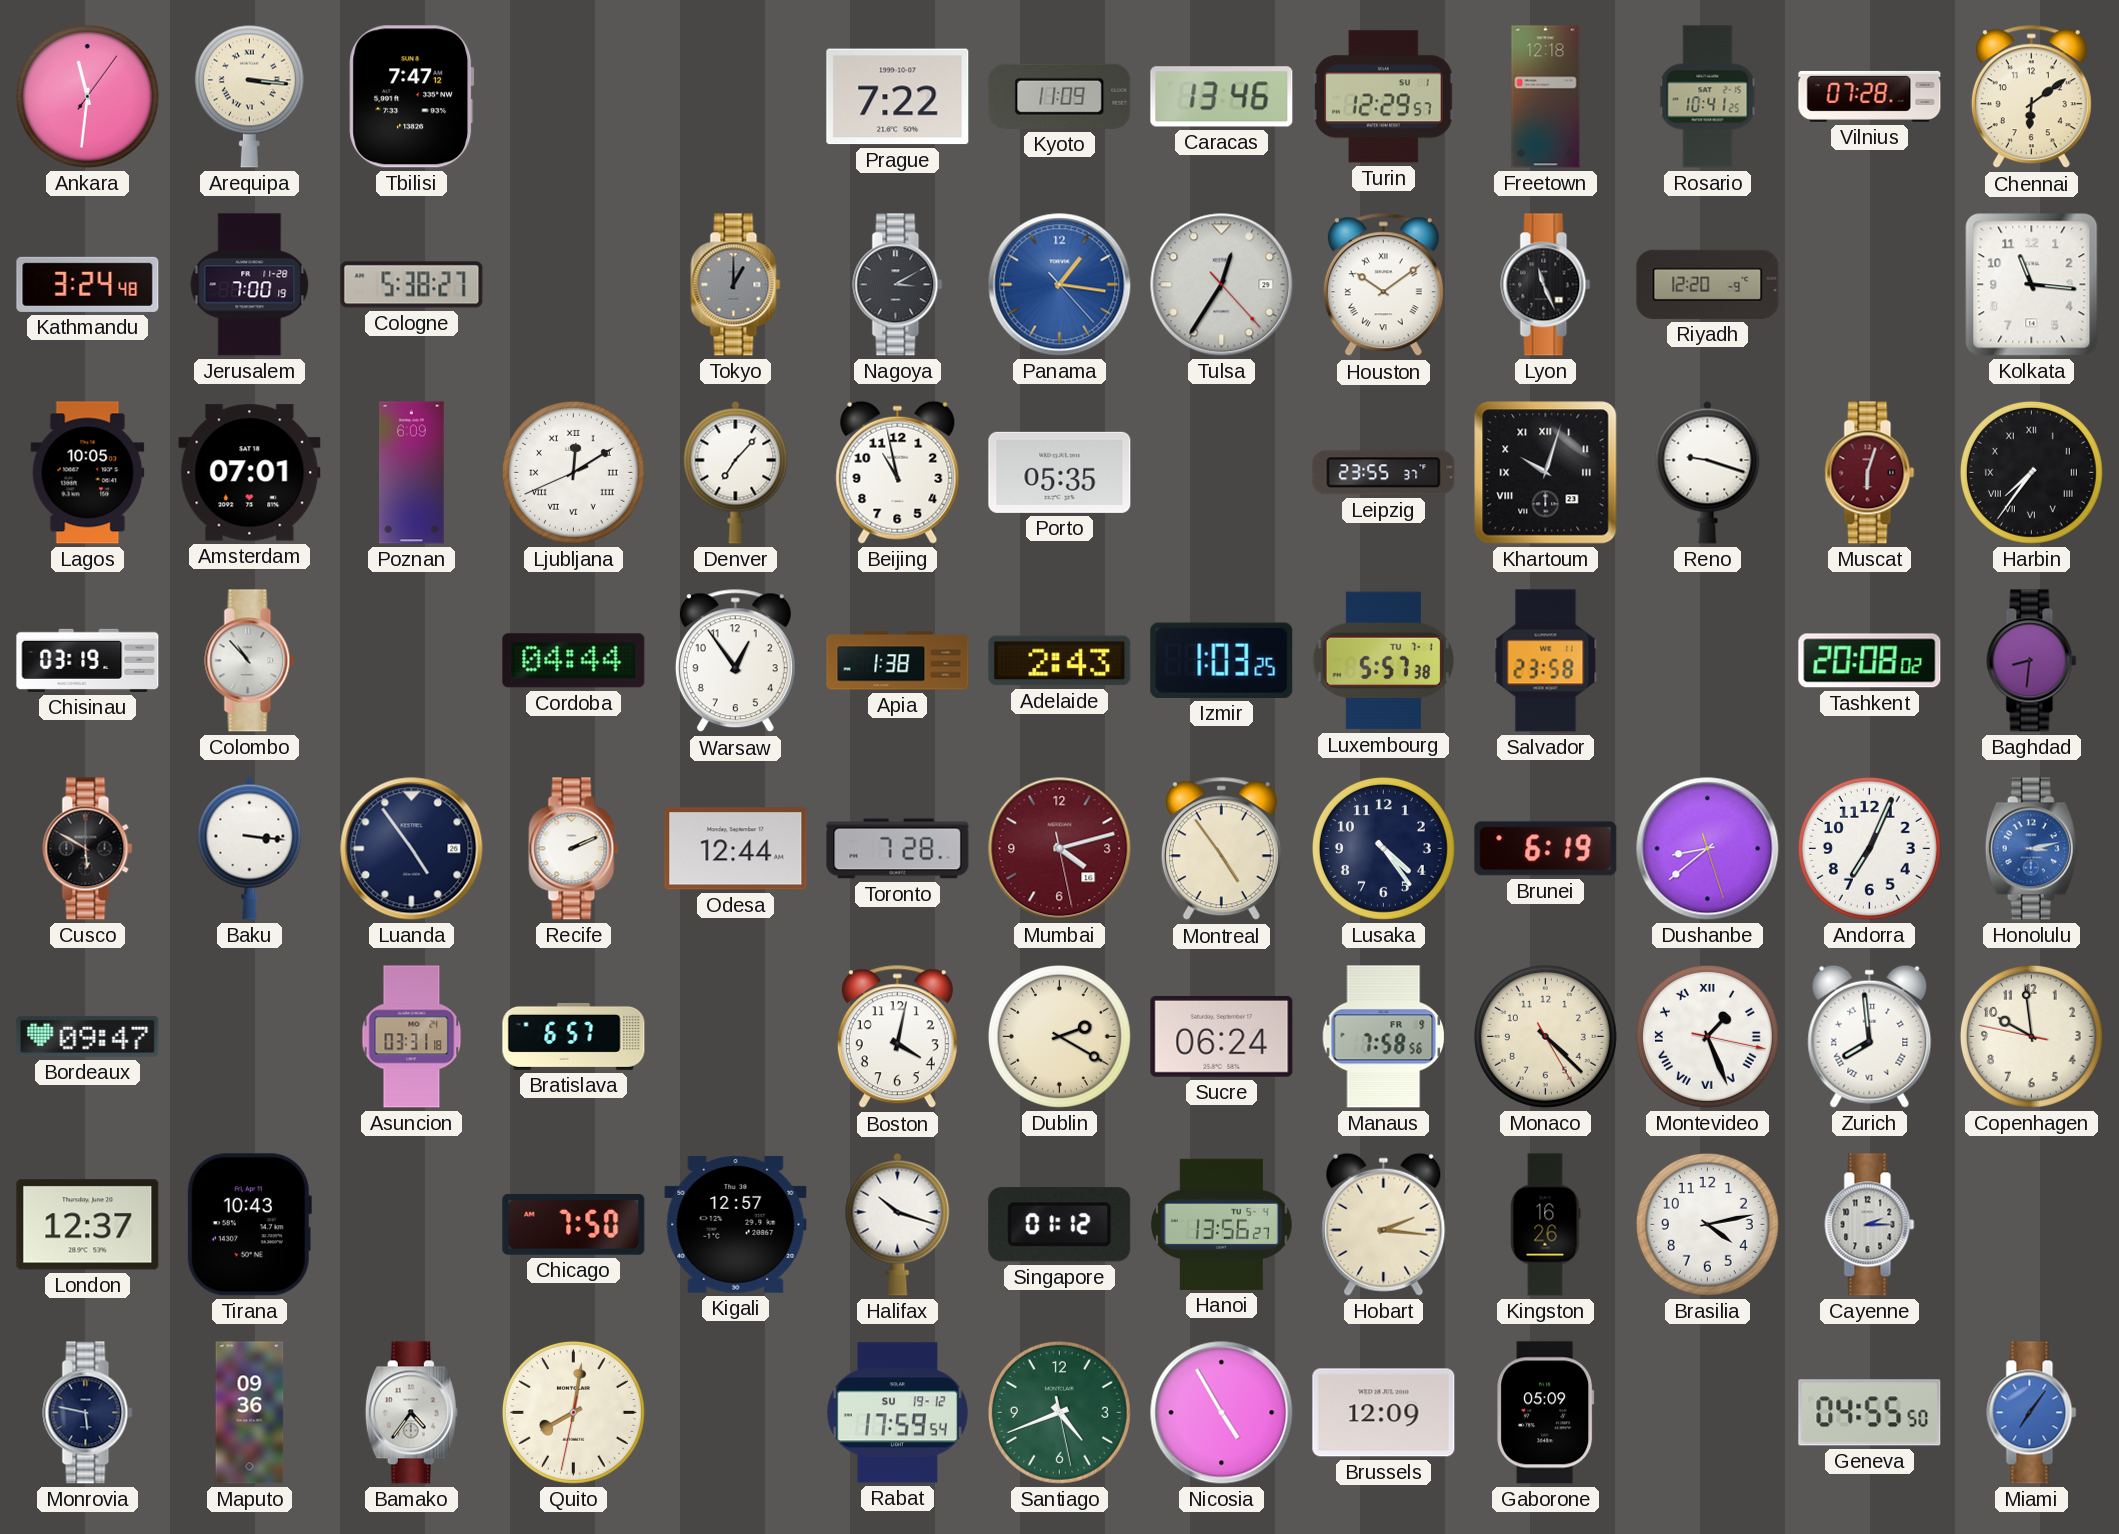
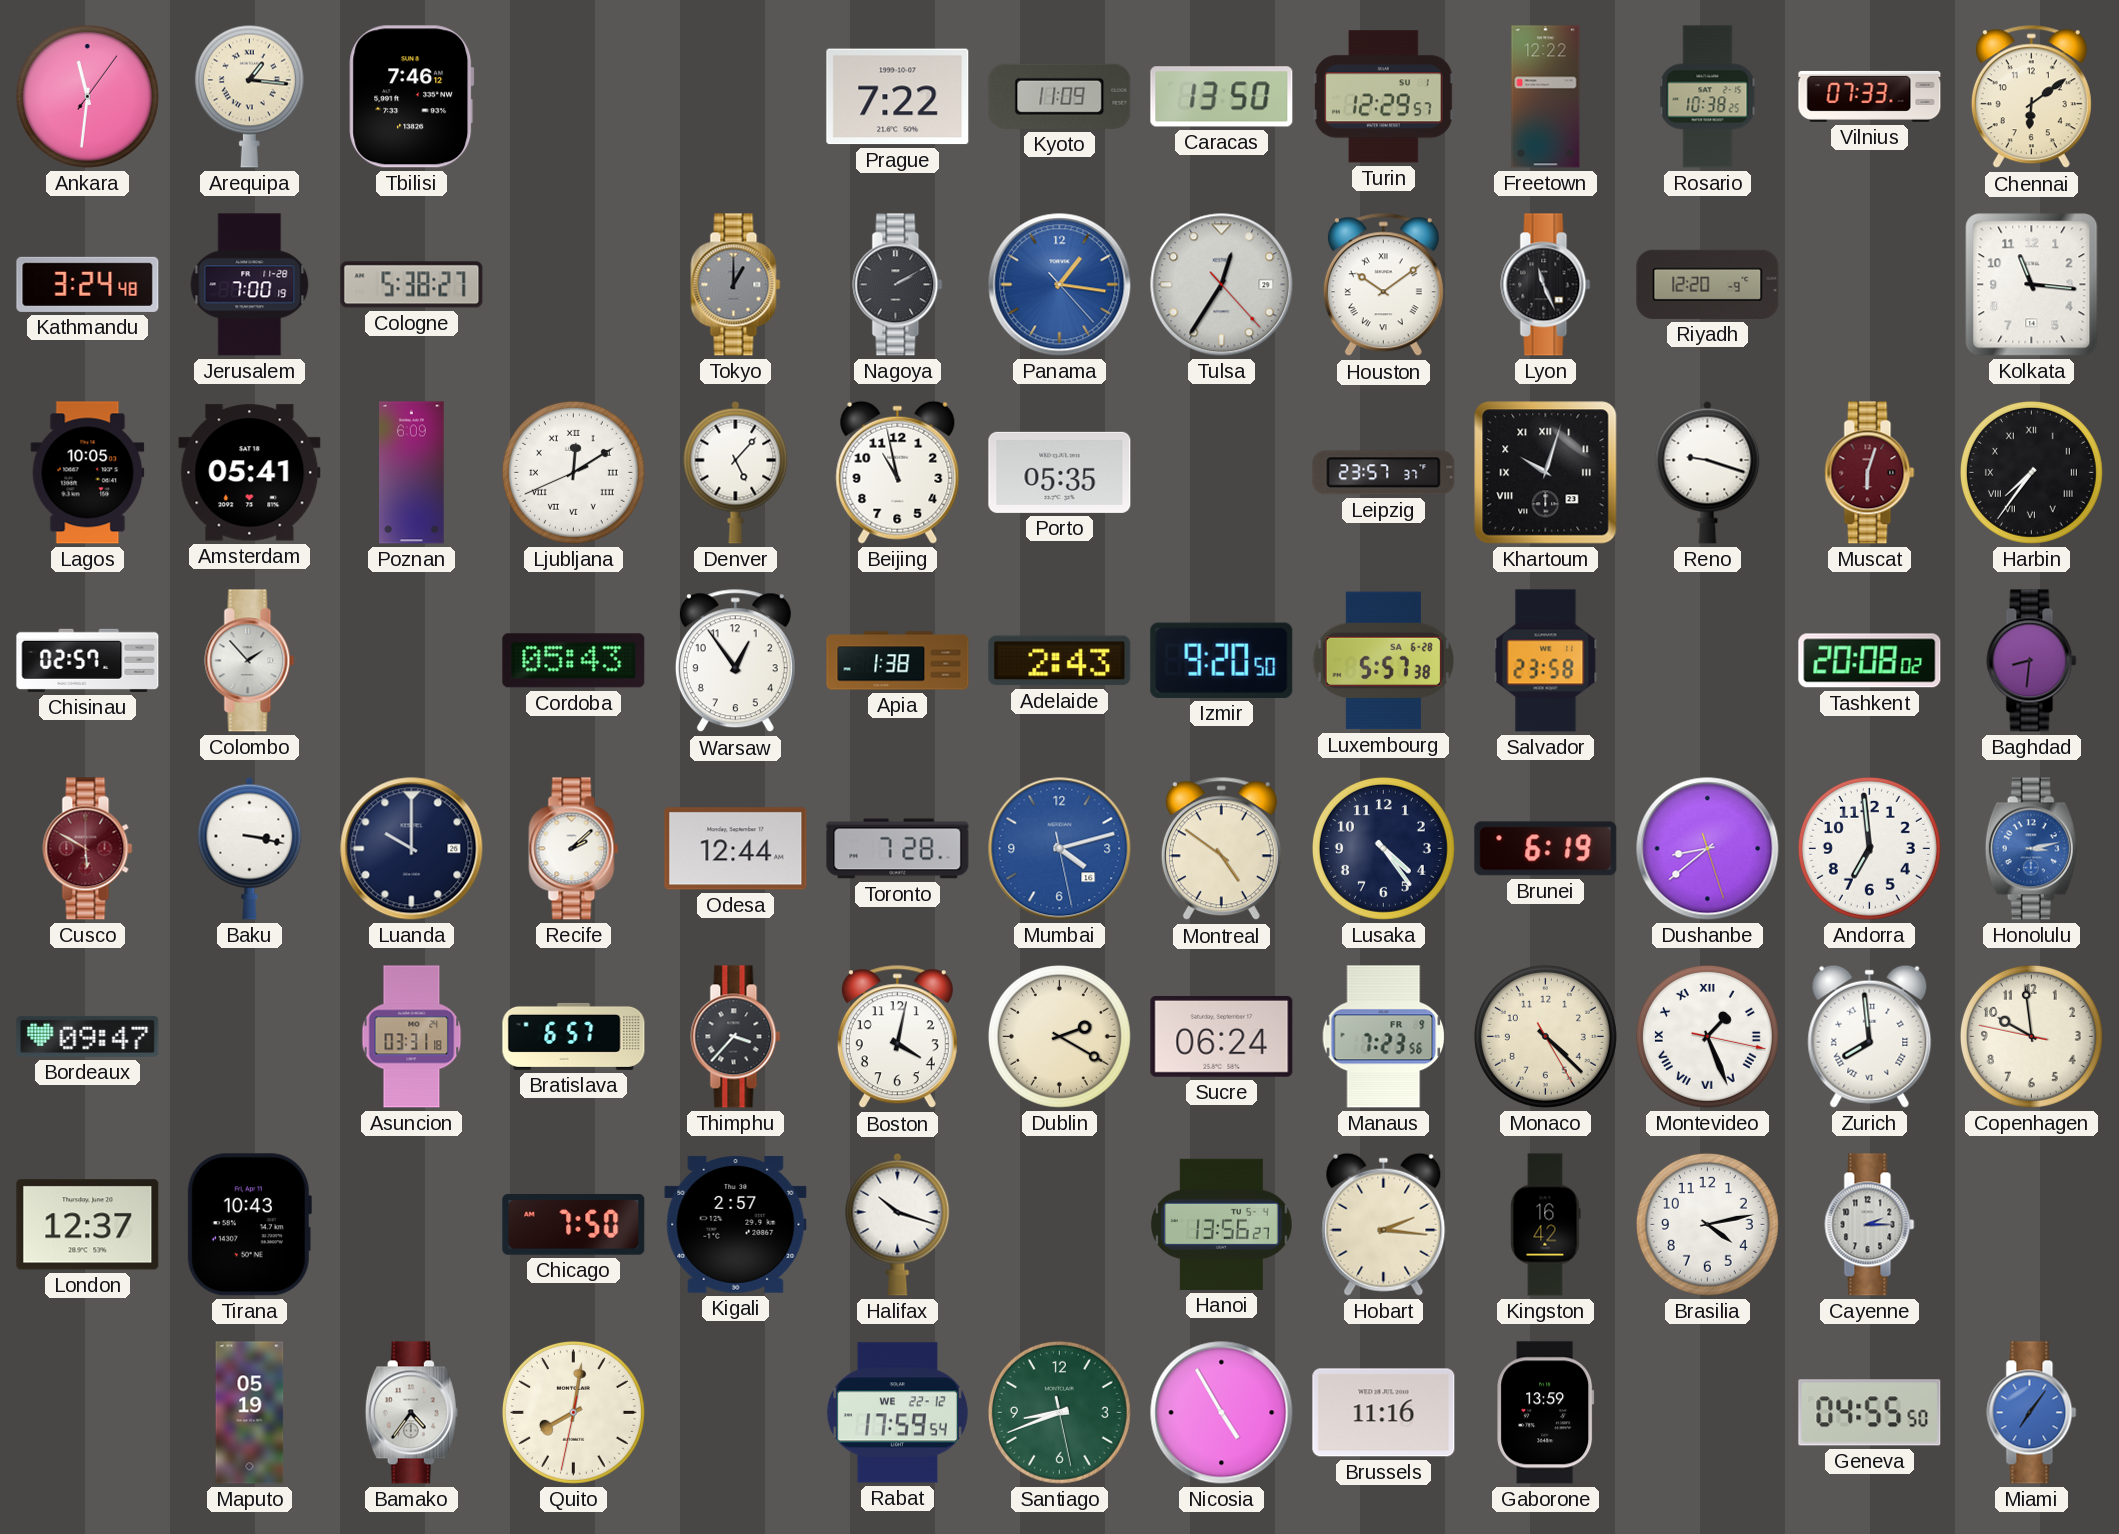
Arequipa: 3:16 -> 1:16 (249, 96)
Tbilisi: 7:47 -> 7:46 (412, 97)
Caracas: 13:46 -> 13:50 (1222, 97)
Freetown: 12:18 -> 12:22 (1546, 97)
Rosario: 10:41 -> 10:38 (1708, 97)
Vilnius: 07:28 -> 07:33 (1870, 96)
Nagoya: 3:10 -> 2:10 (898, 285)
Amsterdam: 07:01 -> 05:41 (250, 473)
Denver: 7:07 -> 5:07 (736, 472)
Leipzig: 23:55 -> 23:57 (1384, 473)
Chisinau: 03:19 -> 02:57 (88, 660)
Colombo: 10:53 -> 1:53 (250, 661)
Cordoba: 04:44 -> 05:43 (574, 661)
Izmir: 1:03 -> 9:20 (1222, 660)
Luxembourg date: TU 7-1 -> SA 6-28 (1383, 661)
Cusco dial: black -> burgundy (88, 849)
Baku: 3:16 -> 3:17 (250, 848)
Luanda: 4:54 -> 10:00 (412, 849)
Recife: 2:11 -> 2:08 (574, 849)
Mumbai dial: burgundy -> blue (1060, 849)
Montreal: 4:54 -> 4:51 (1221, 849)
Andorra: 7:04 -> 6:59 (1869, 848)
Thimphu: none -> 3:37 (736, 1037)
Manaus: 7:58 -> 7:23 (1384, 1037)
Kigali: 12:57 -> 2:57 (736, 1224)
Singapore: 01:12 -> none (1060, 1225)
Kingston: 16:26 -> 16:42 (1546, 1225)
Monrovia: 5:47 -> none (88, 1413)
Maputo: 09:36 -> 05:19 (250, 1413)
Rabat date: SU 19-12 -> WE 22-12 (897, 1413)
Santiago: 4:41 -> 8:41 (1059, 1412)
Brussels: 12:09 -> 11:16 (1384, 1413)
Gaborone: 05:09 -> 13:59 (1546, 1413)
